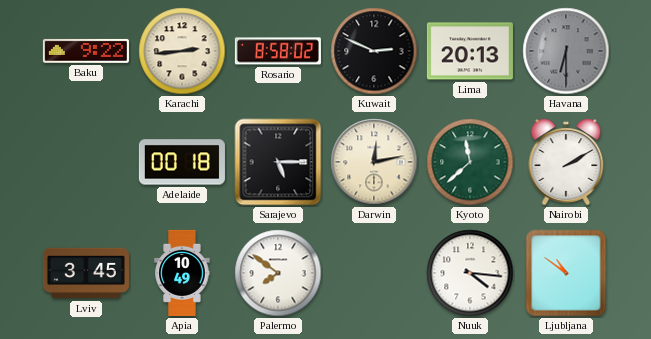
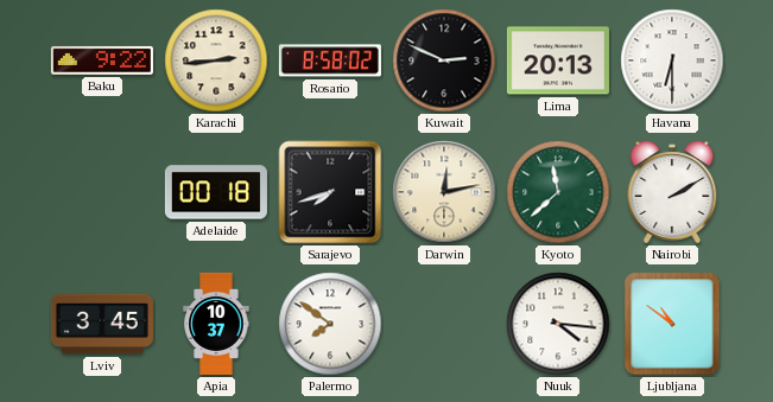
Havana dial: grey -> white (672, 60)
Sarajevo: 5:15 -> 7:42 (330, 192)
Apia: 10:49 -> 10:37 (216, 324)
